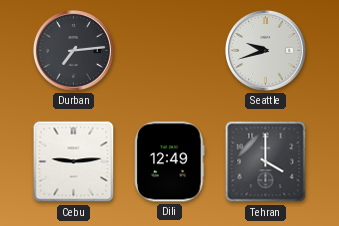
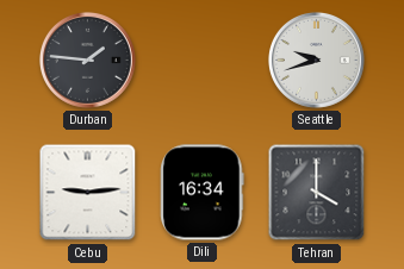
Durban: 7:14 -> 1:46 (87, 60)
Dili: 12:49 -> 16:34 (203, 193)
